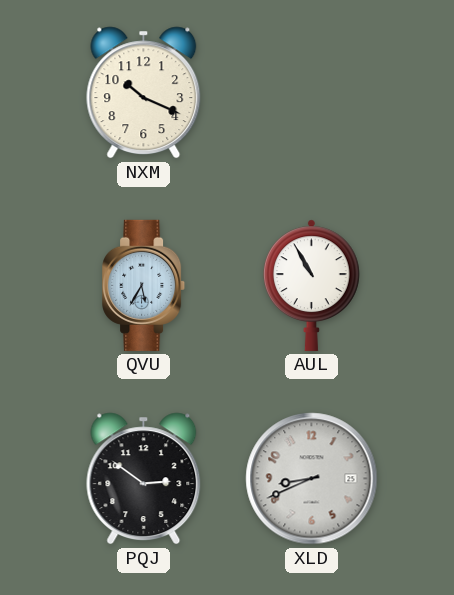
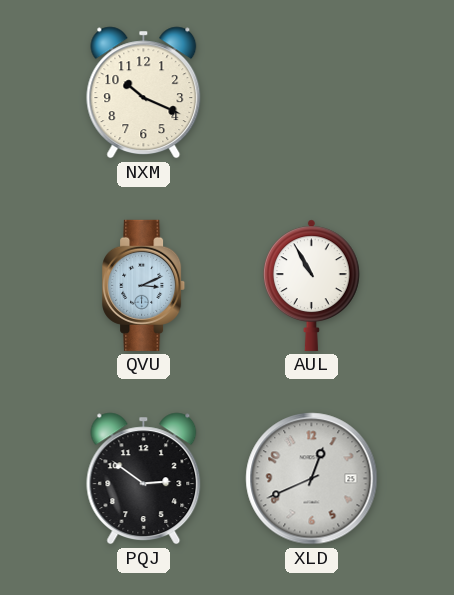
QVU: 5:35 -> 3:11 (144, 285)
XLD: 8:41 -> 12:41 (312, 479)
